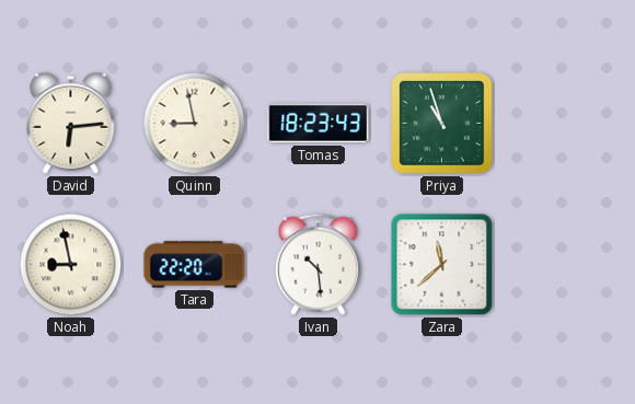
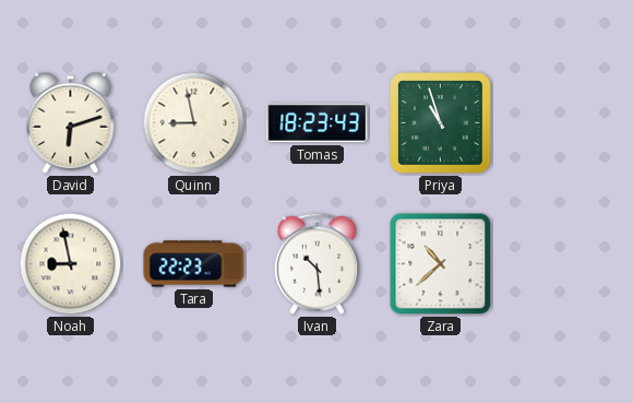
David: 6:14 -> 6:12 (71, 122)
Tara: 22:20 -> 22:23 (194, 264)
Zara: 11:38 -> 10:38 (441, 264)
